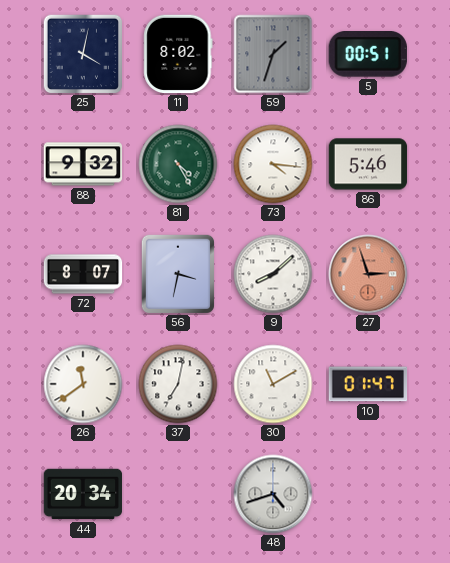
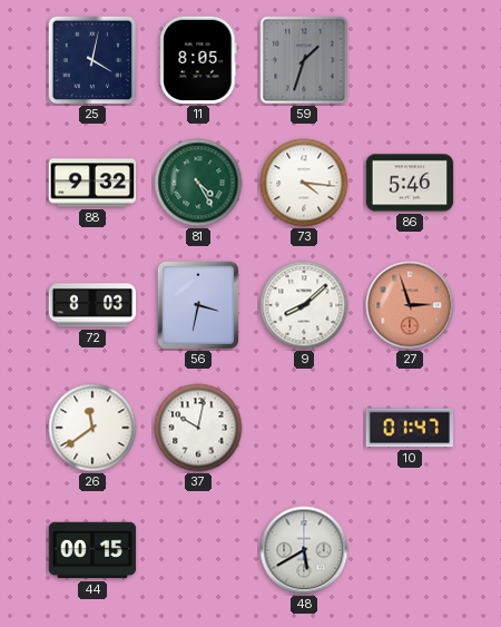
11: 8:02 -> 8:05 (198, 60)
5: 00:51 -> none (368, 55)
72: 8:07 -> 8:03 (92, 305)
37: 7:02 -> 10:02 (198, 428)
30: 11:10 -> none (273, 384)
44: 20:34 -> 00:15 (92, 550)
48: 4:42 -> 5:40 (304, 550)
